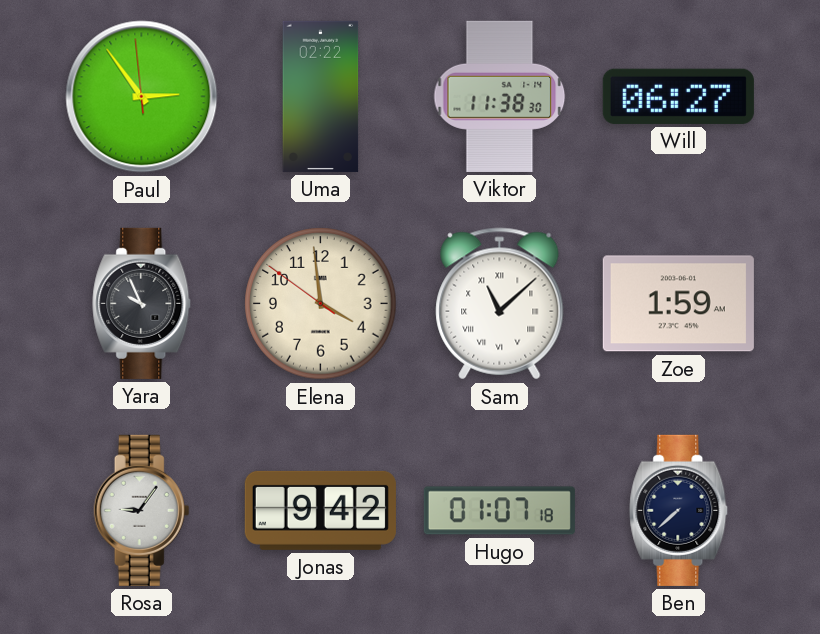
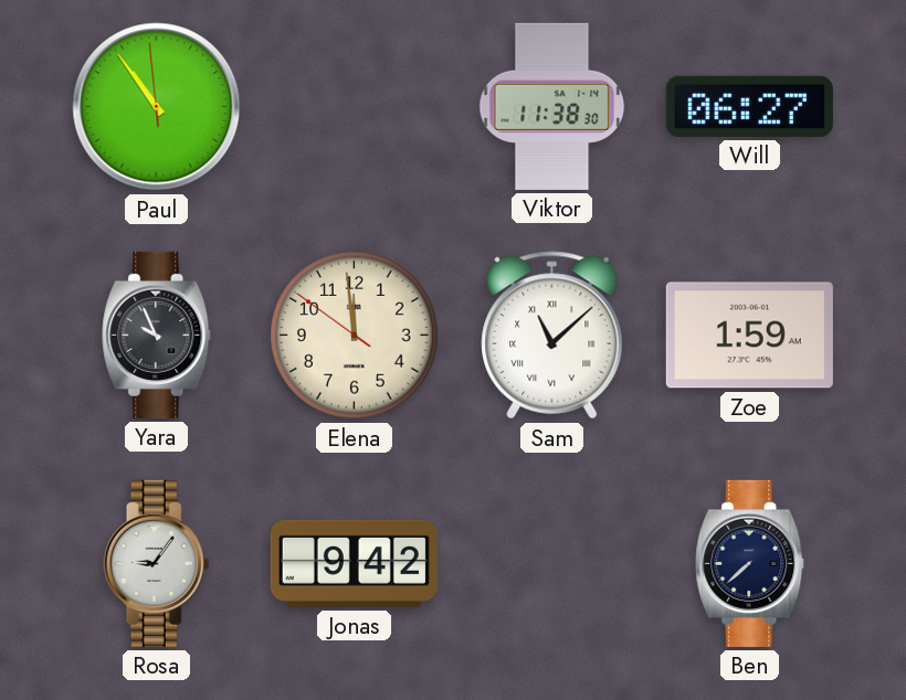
Paul: 2:53 -> 10:53 (157, 107)
Uma: 02:22 -> none (321, 96)
Elena: 3:58 -> 11:58 (355, 336)
Hugo: 01:07 -> none (499, 511)
